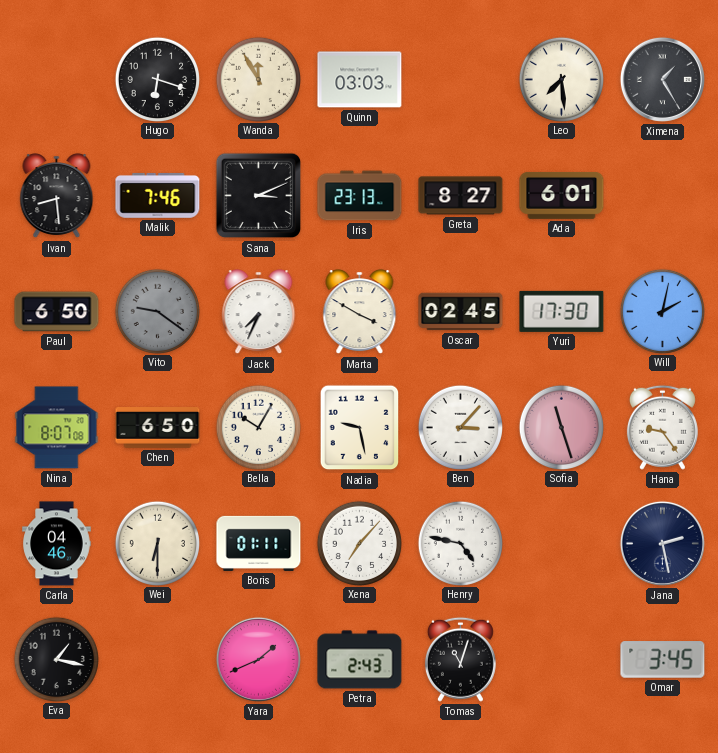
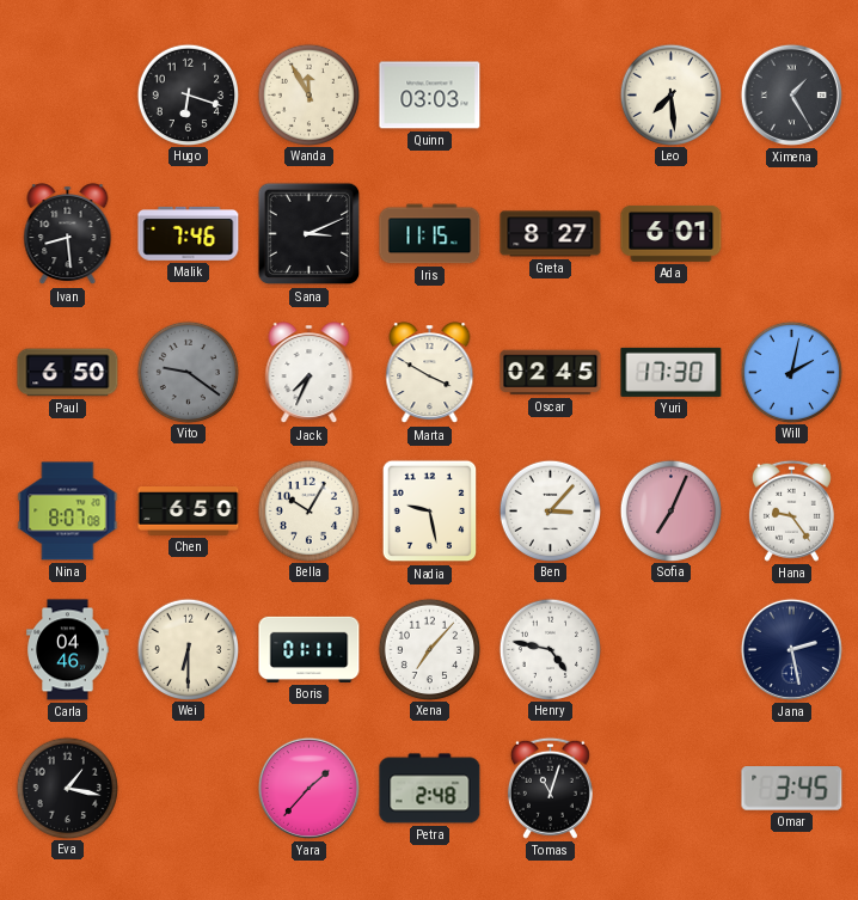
Iris: 23:13 -> 11:15 (430, 234)
Sofia: 11:27 -> 7:04 (670, 510)
Yara: 1:41 -> 1:37 (308, 788)
Petra: 2:43 -> 2:48 (430, 789)
